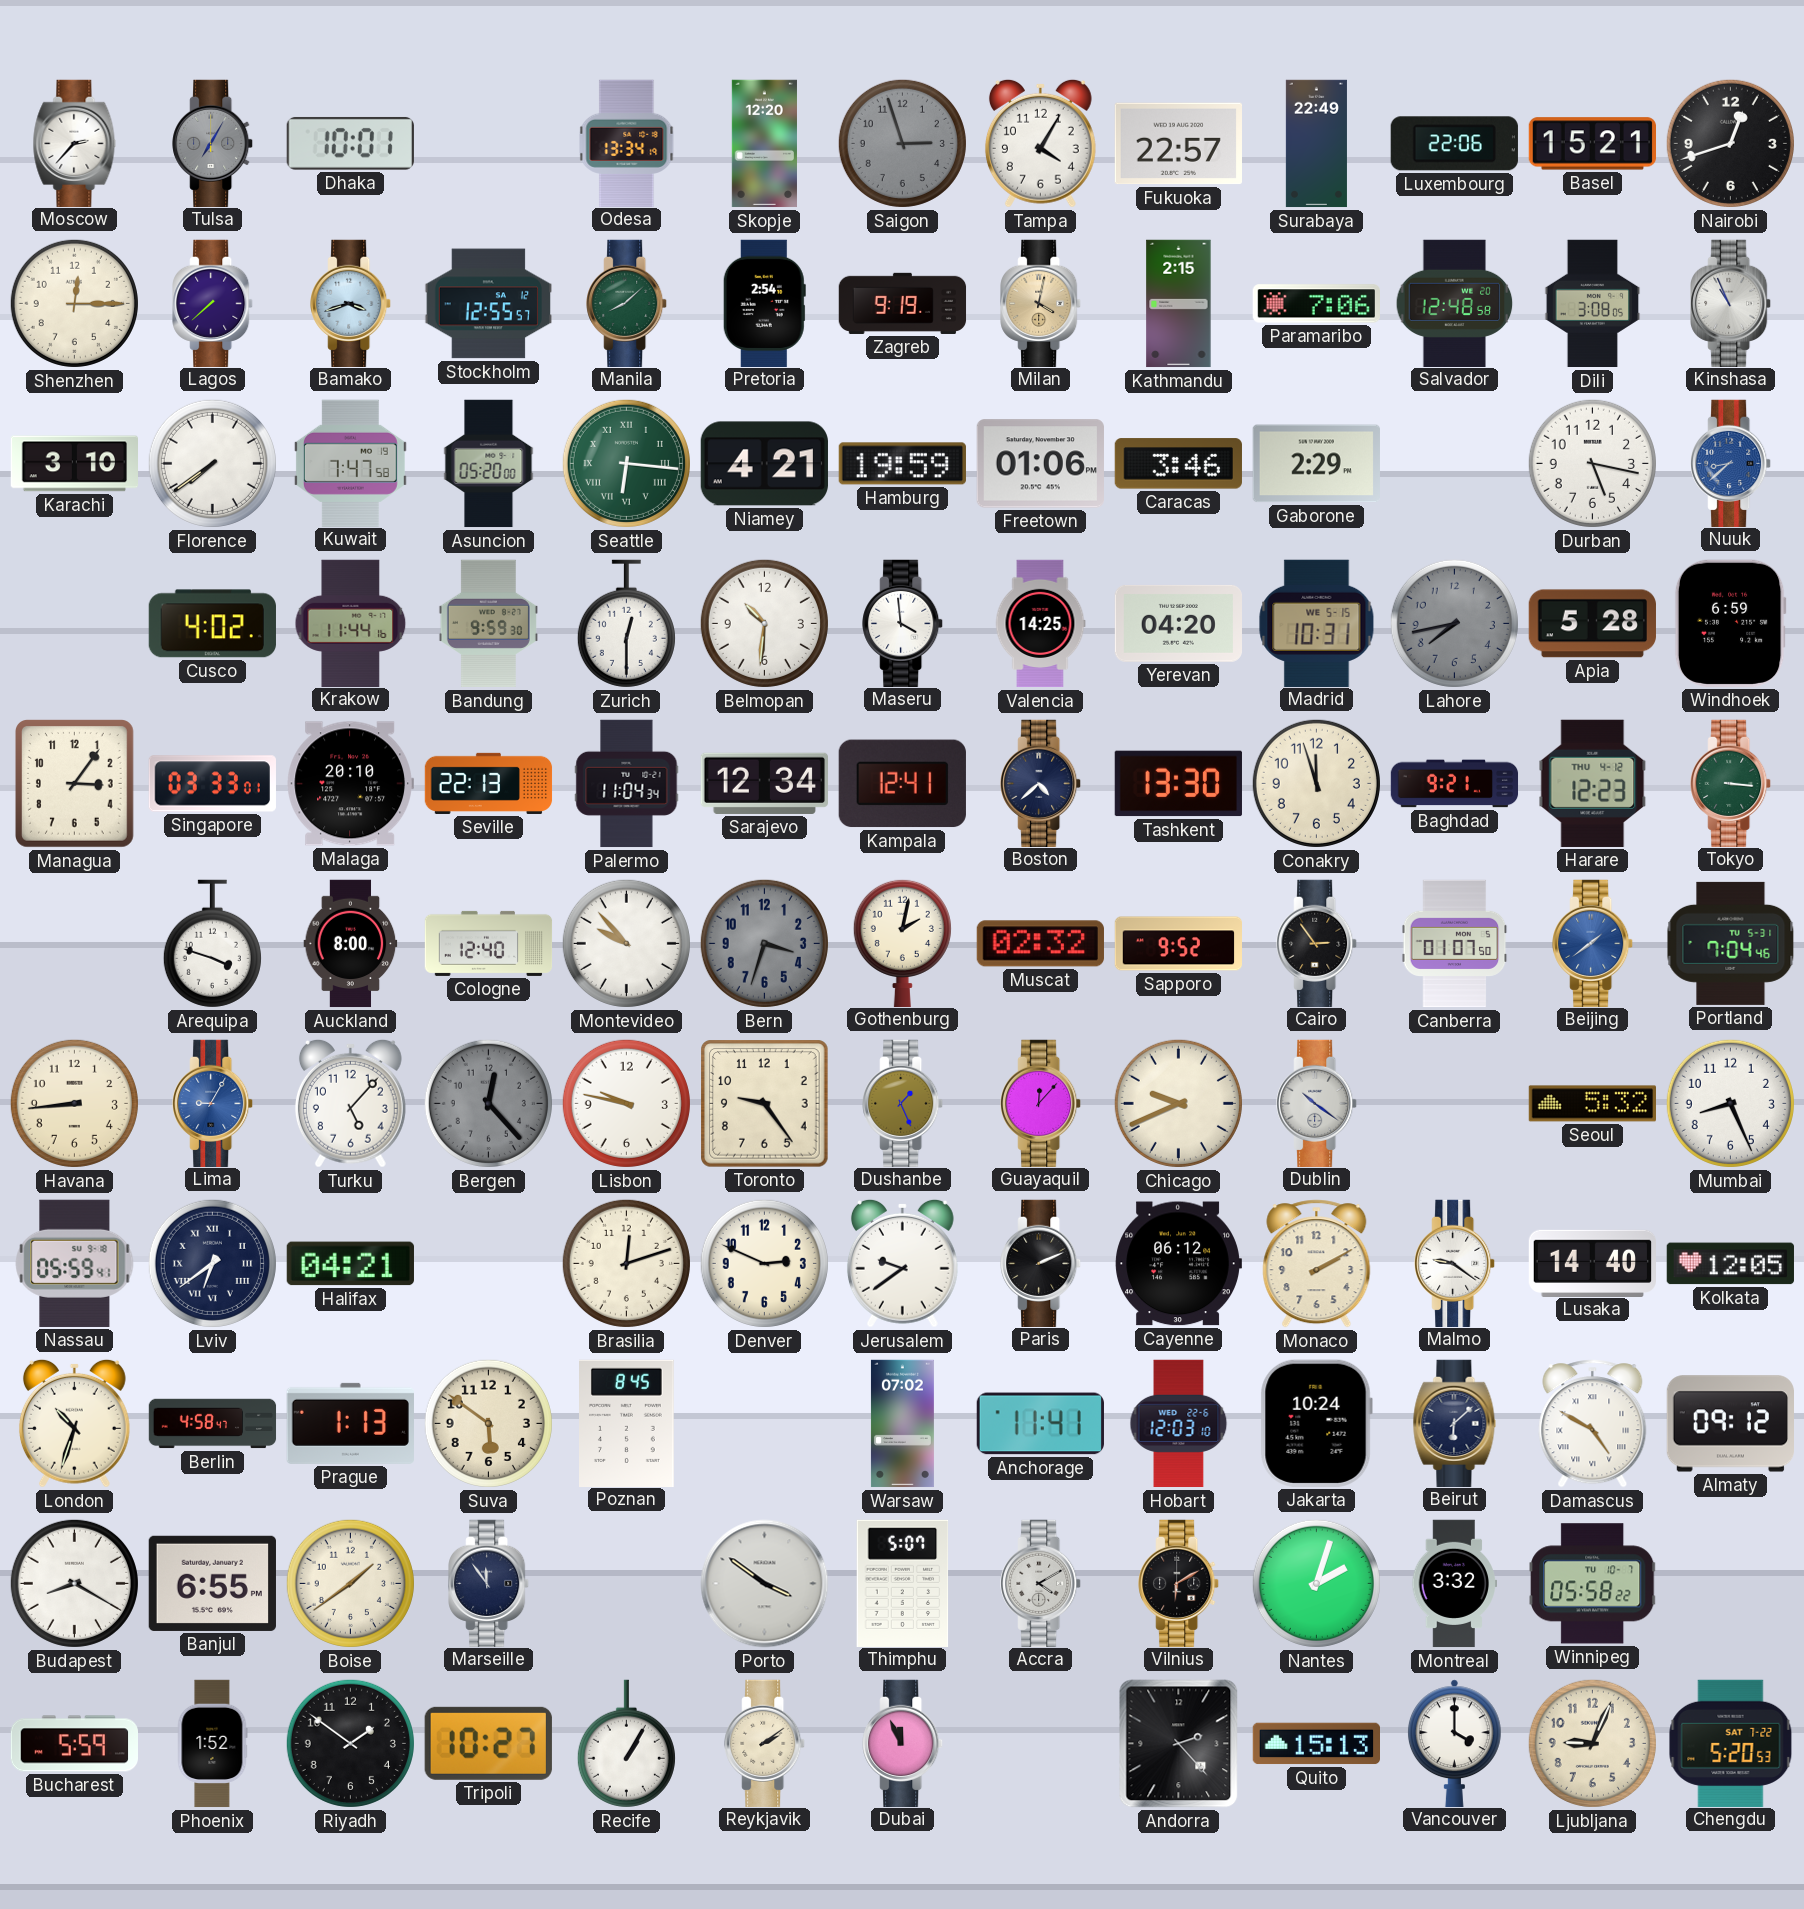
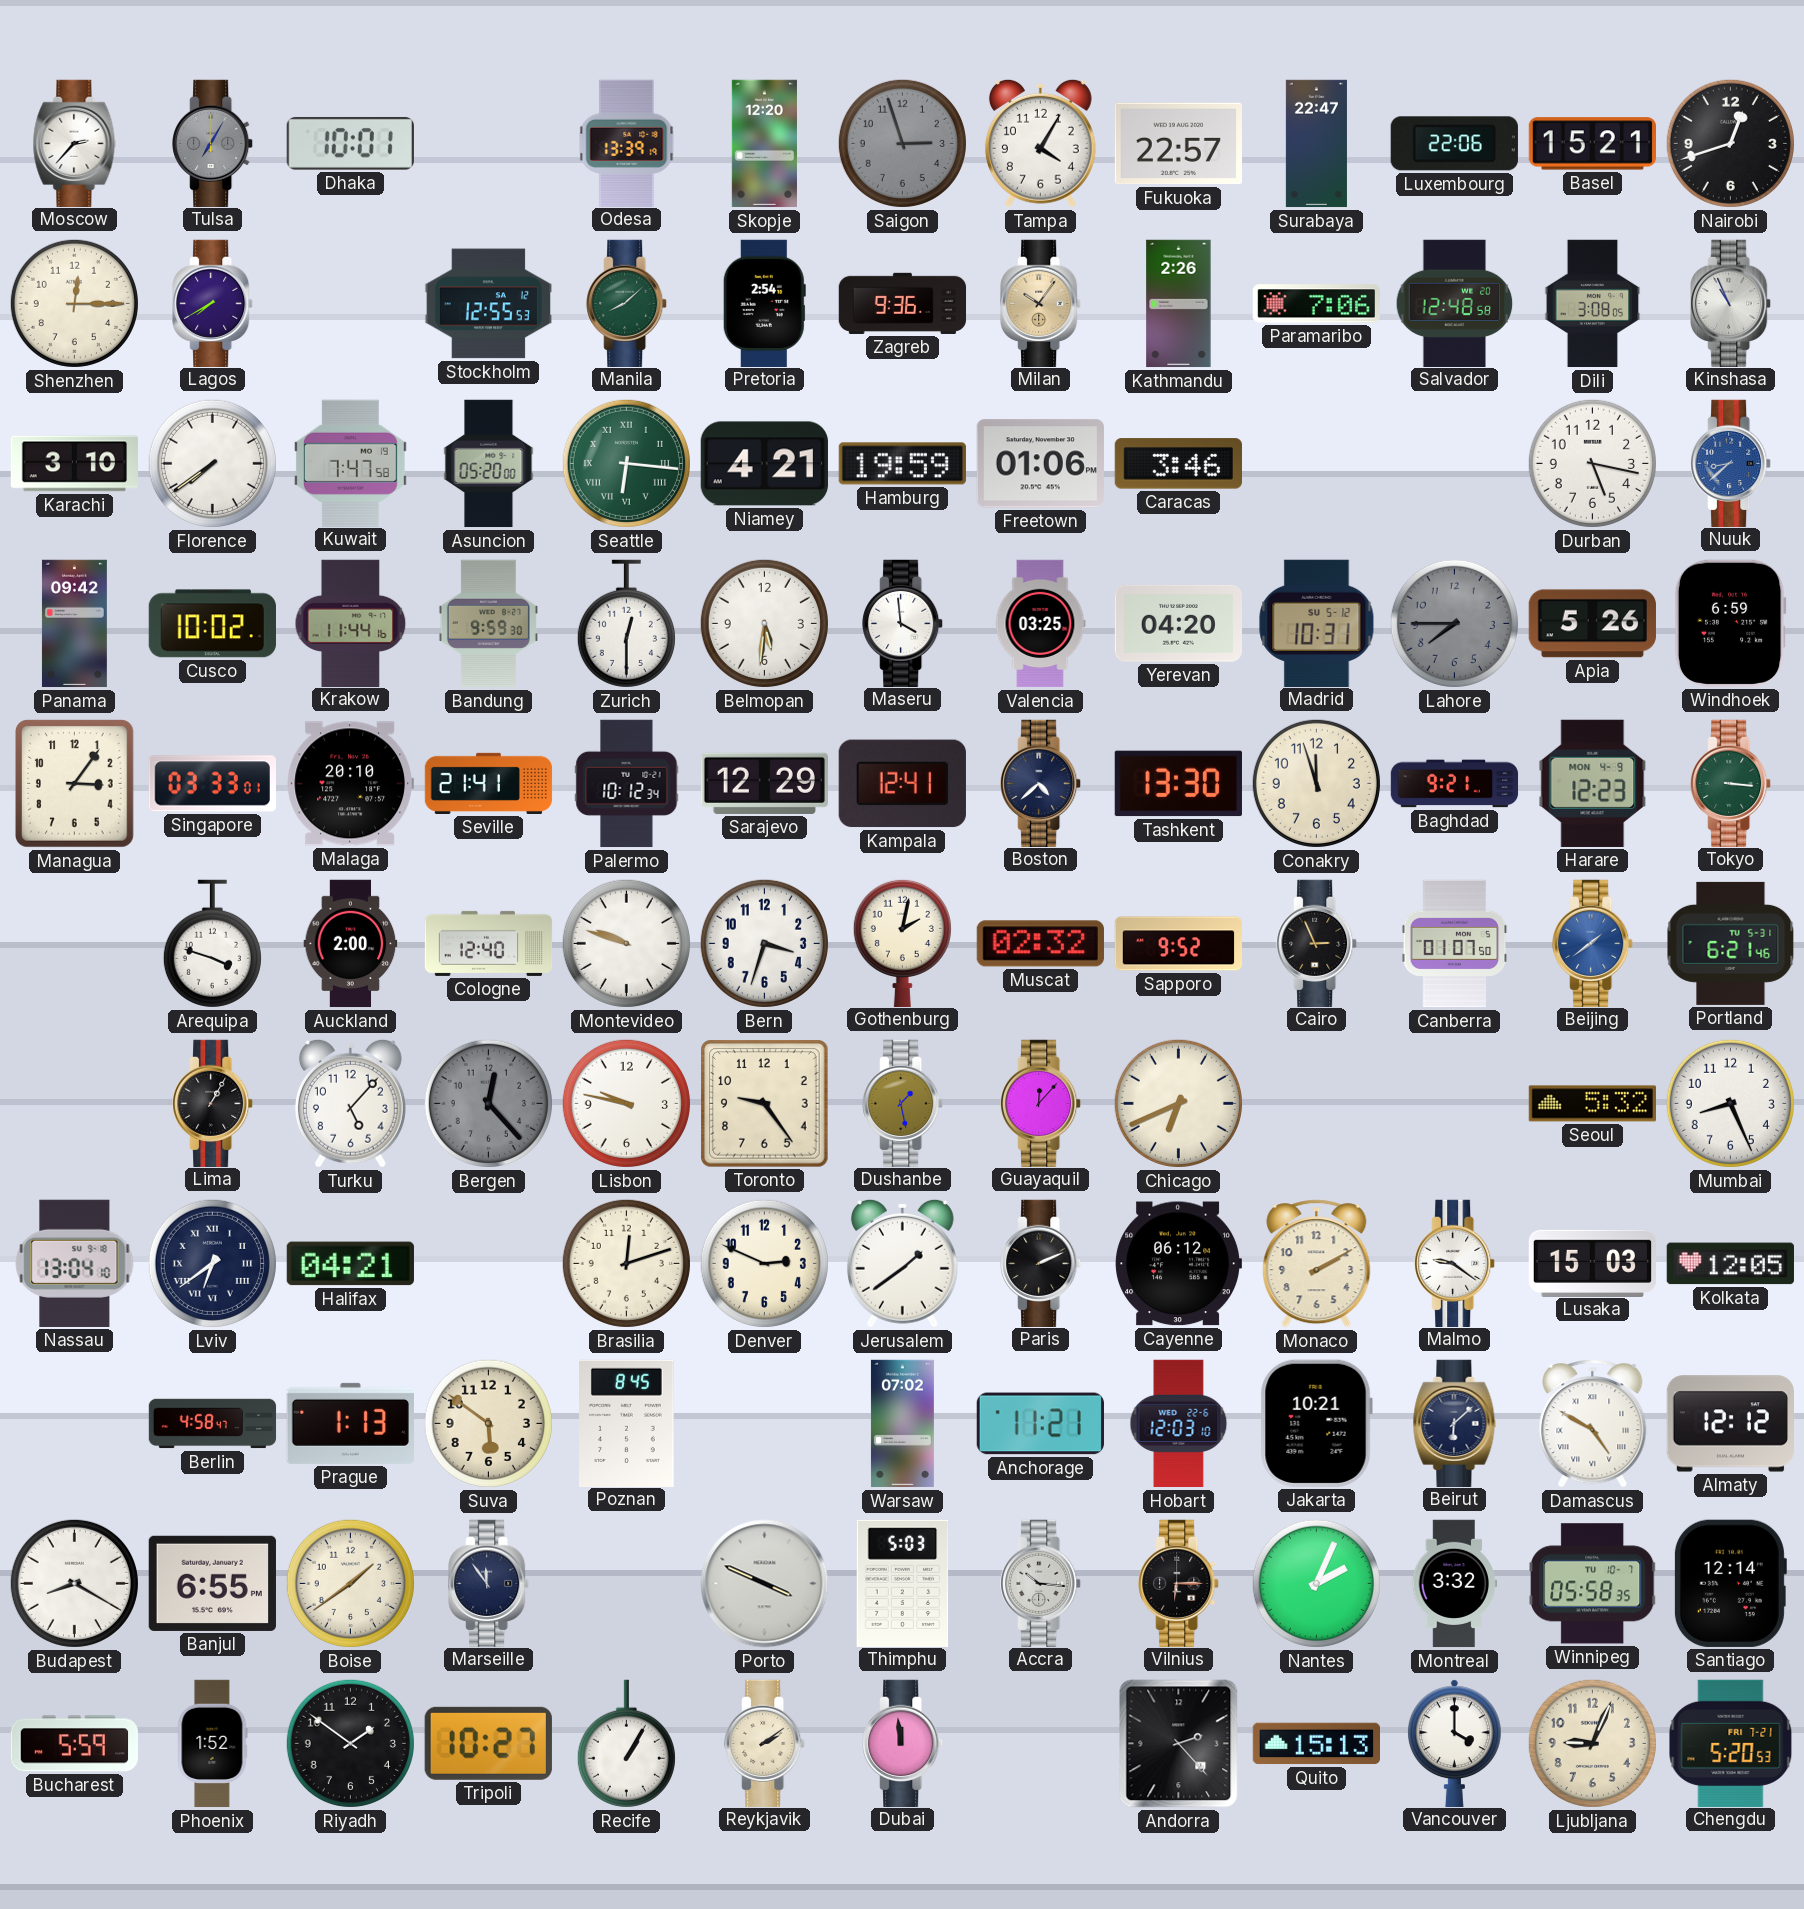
Odesa: 13:34 -> 13:39 (627, 143)
Surabaya: 22:49 -> 22:47 (1316, 144)
Lagos: 7:38 -> 7:40 (213, 303)
Bamako: 3:42 -> none (351, 303)
Stockholm: 12:55:57 -> 12:55:53 (488, 304)
Zagreb: 9:19 -> 9:36 (903, 303)
Milan: 4:02 -> 10:06 (1041, 303)
Kathmandu: 2:15 -> 2:26 (1179, 304)
Gaborone: 2:29 -> none (1316, 464)
Panama: none -> 09:42 (74, 624)
Cusco: 4:02 -> 10:02 (212, 624)
Belmopan: 10:31 -> 5:31 (764, 623)
Valencia: 14:25 -> 03:25 (1040, 624)
Madrid date: WE 5-15 -> SU 5-12 (1317, 623)
Lahore: 7:43 -> 7:45 (1454, 623)
Apia: 5:28 -> 5:26 (1592, 624)
Seville: 22:13 -> 21:41 (489, 783)
Palermo: 11:04 -> 10:12 (627, 784)
Sarajevo: 12:34 -> 12:29 (764, 783)
Harare date: THU 4-12 -> MON 4-9 (1593, 783)
Auckland: 8:00 -> 2:00 (351, 944)
Montevideo: 9:53 -> 9:48 (626, 943)
Bern dial: grey -> white (764, 943)
Cairo: 2:54 -> 2:56 (1317, 943)
Portland: 7:04 -> 6:21 (1731, 943)
Havana: 8:44 -> none (74, 1103)
Lima: 9:05 -> 1:05 (213, 1103)
Lima dial: blue -> black (213, 1103)
Dushanbe: 1:26 -> 1:28 (903, 1103)
Chicago: 9:41 -> 6:41 (1178, 1103)
Dublin: 10:21 -> none (1317, 1103)
Nassau: 05:59 -> 13:04 (75, 1263)
Jerusalem: 9:39 -> 1:39 (902, 1263)
Lusaka: 14:40 -> 15:03 (1593, 1263)
London: 10:33 -> none (74, 1423)
Anchorage: 11:41 -> 11:21 (1040, 1424)
Jakarta: 10:24 -> 10:21 (1316, 1423)
Almaty: 09:12 -> 12:12 (1730, 1424)
Porto: 3:51 -> 3:49 (765, 1584)
Thimphu: 5:07 -> 5:03 (903, 1583)
Accra: 4:10 -> 10:16 (1041, 1583)
Vilnius: 6:10 -> 6:15 (1179, 1583)
Nantes: 2:03 -> 2:04 (1316, 1583)
Winnipeg: 05:58:22 -> 05:58:35 (1593, 1584)
Santiago: none -> 12:14 (1730, 1583)
Dubai: 11:56 -> 11:59 (903, 1743)
Chengdu date: SAT 7-22 -> FRI 7-21 (1731, 1743)
